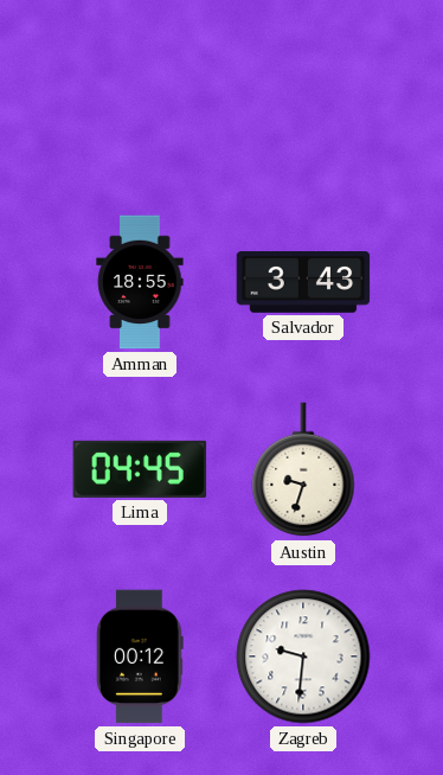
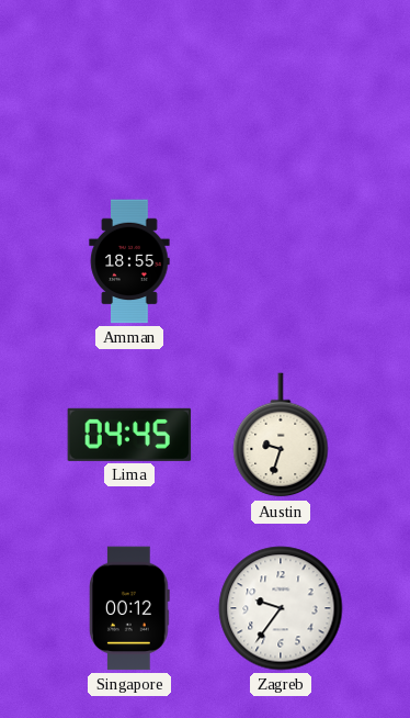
Salvador: 3:43 -> none (303, 283)
Zagreb: 9:31 -> 9:36 (281, 608)
